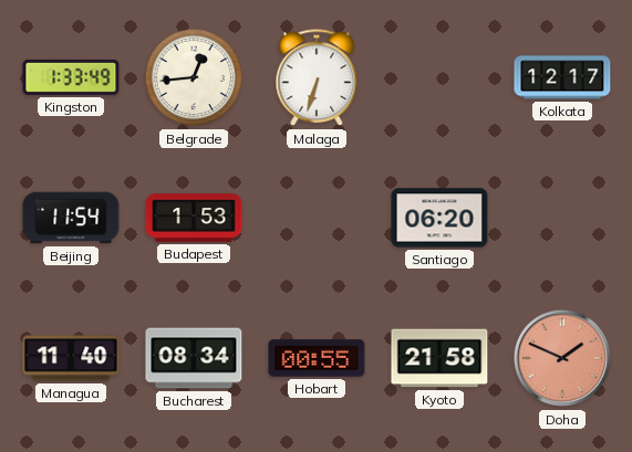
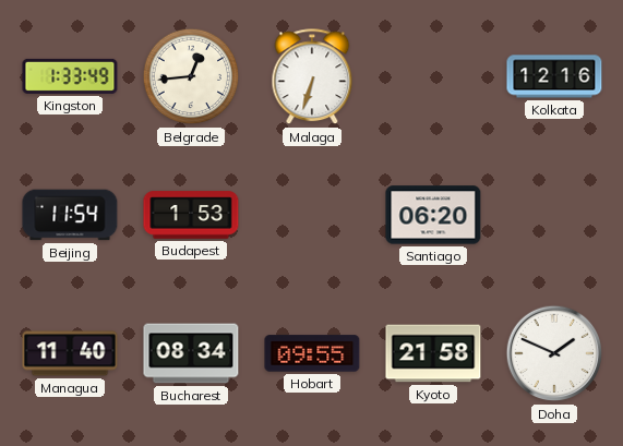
Kolkata: 12:17 -> 12:16 (554, 76)
Hobart: 00:55 -> 09:55 (312, 353)
Doha dial: salmon -> white (554, 353)
